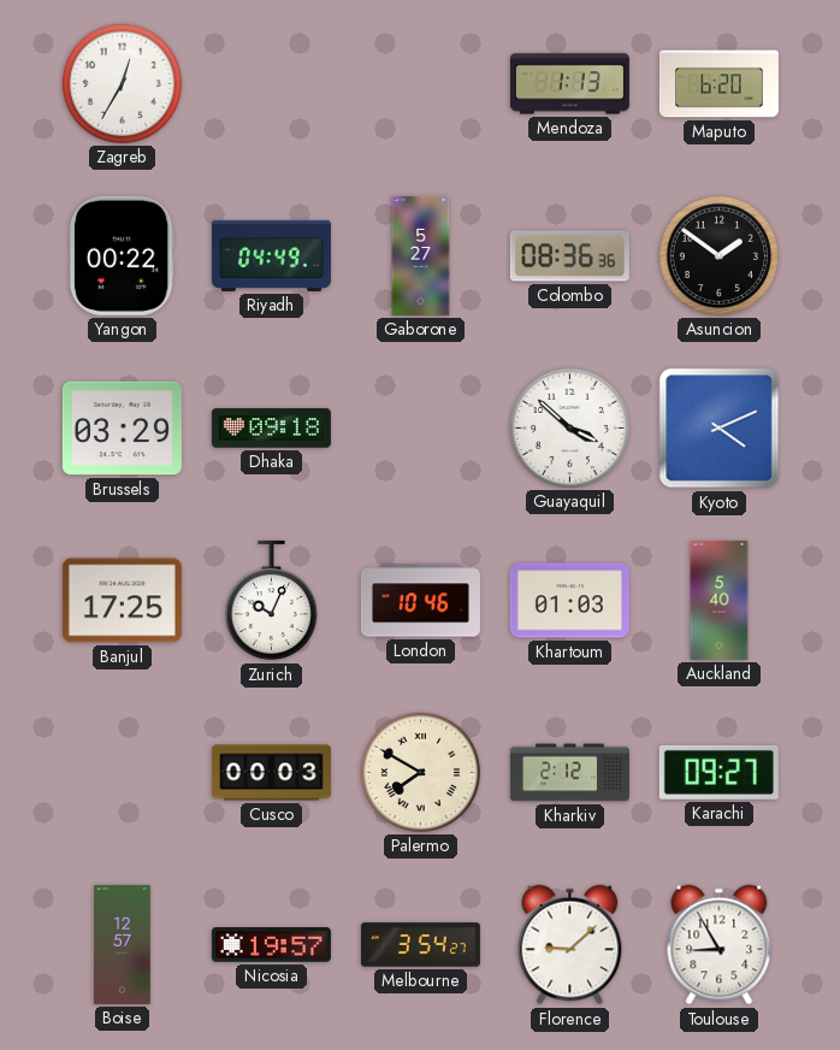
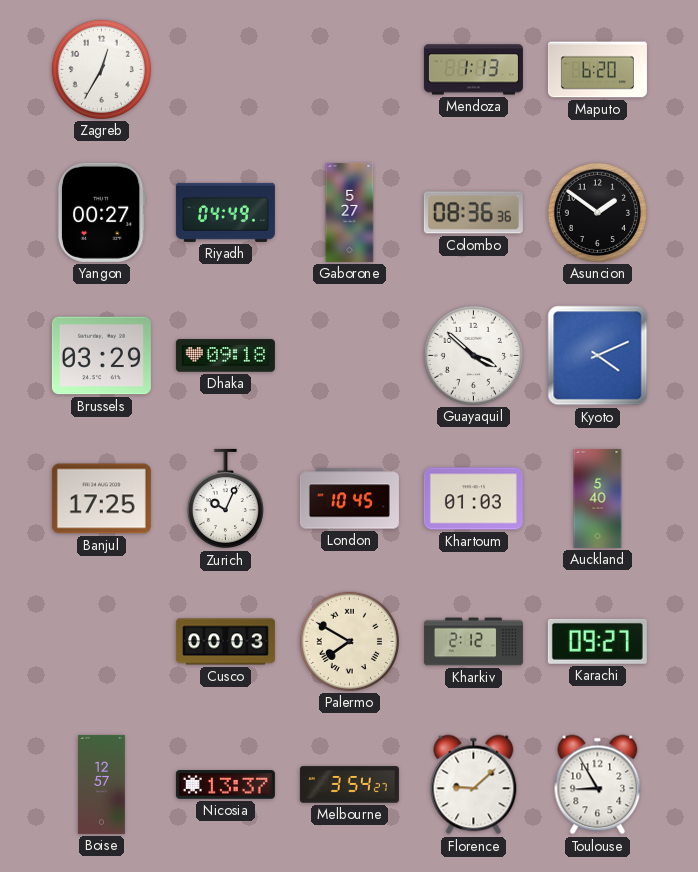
Yangon: 00:22 -> 00:27 (101, 212)
London: 10:46 -> 10:45 (349, 499)
Nicosia: 19:57 -> 13:37 (225, 785)
